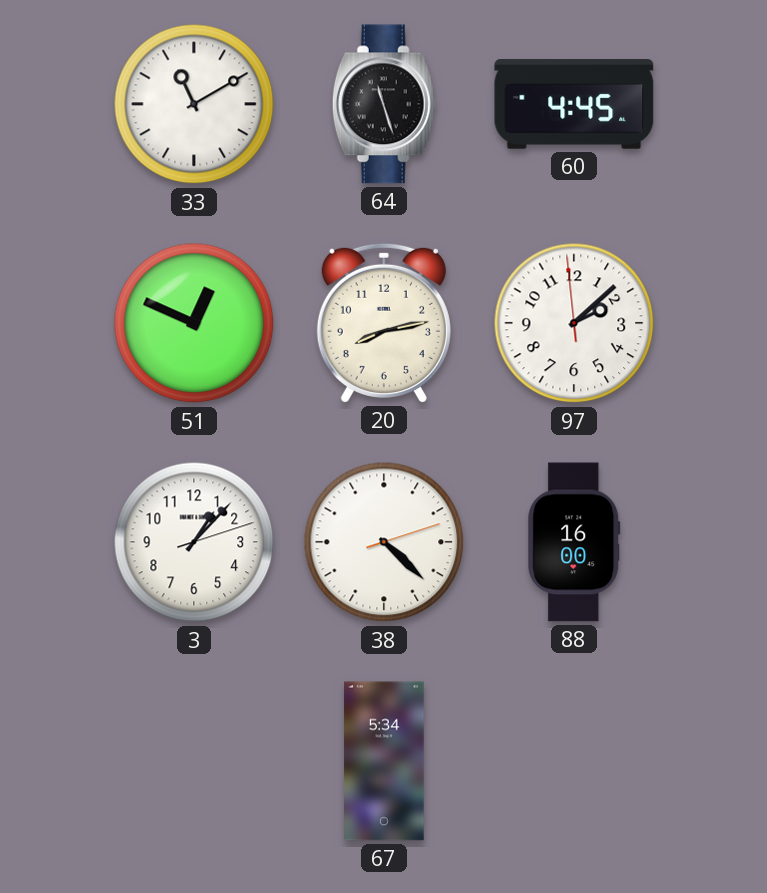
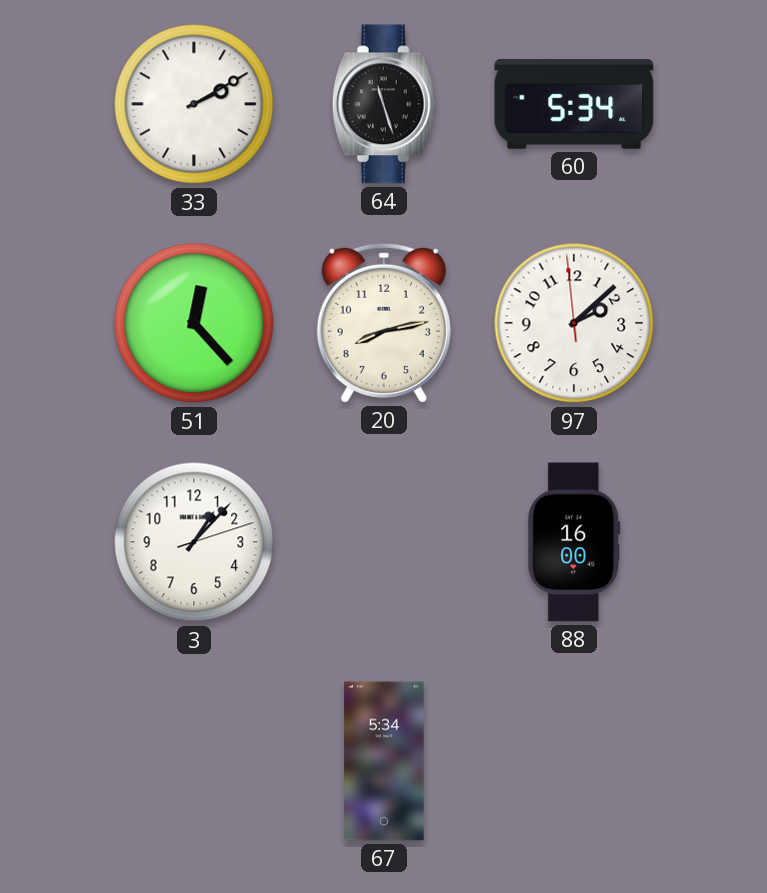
33: 11:10 -> 2:10 (194, 104)
60: 4:45 -> 5:34 (574, 104)
51: 12:49 -> 12:23 (194, 323)
38: 4:22 -> none (384, 542)
